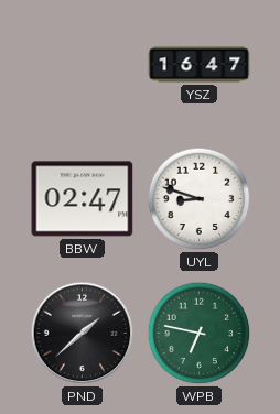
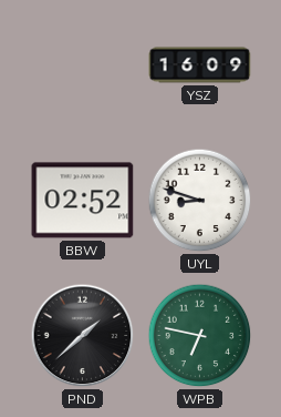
YSZ: 16:47 -> 16:09 (200, 65)
BBW: 02:47 -> 02:52 (83, 201)
